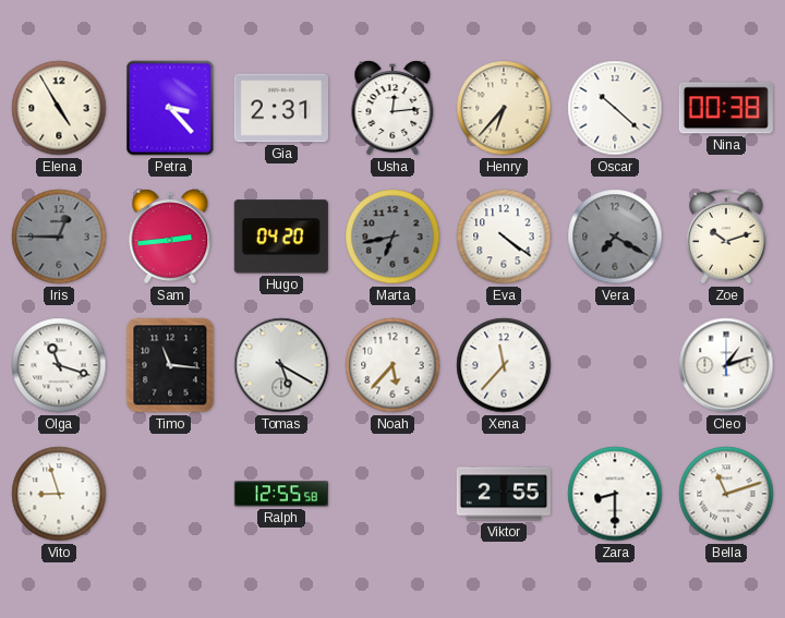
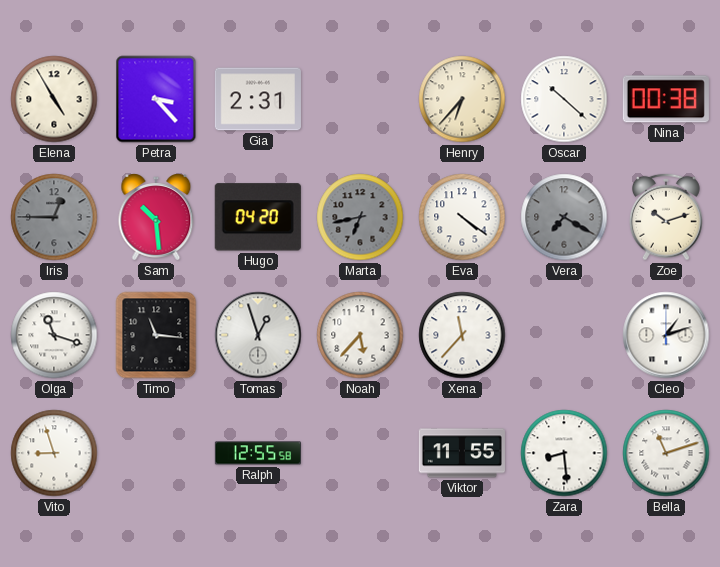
Usha: 12:14 -> none (392, 108)
Sam: 2:44 -> 10:29 (156, 217)
Tomas: 5:20 -> 12:57 (258, 335)
Viktor: 2:55 -> 11:55 (462, 453)
Zara: 8:30 -> 8:29 (564, 453)
